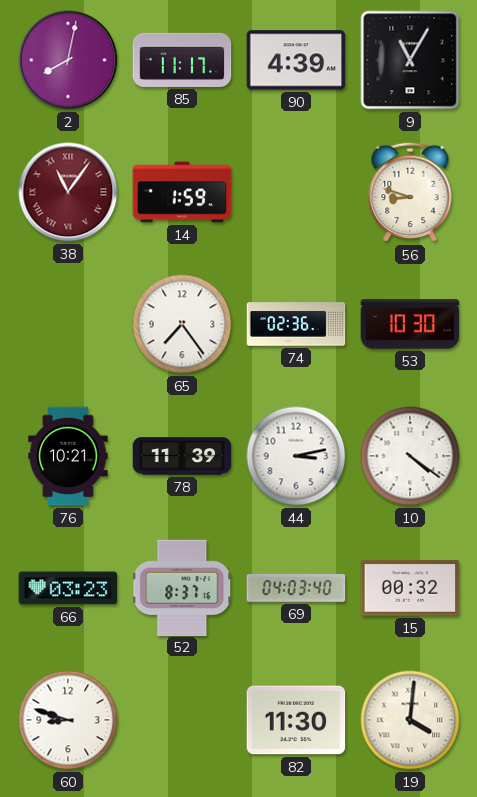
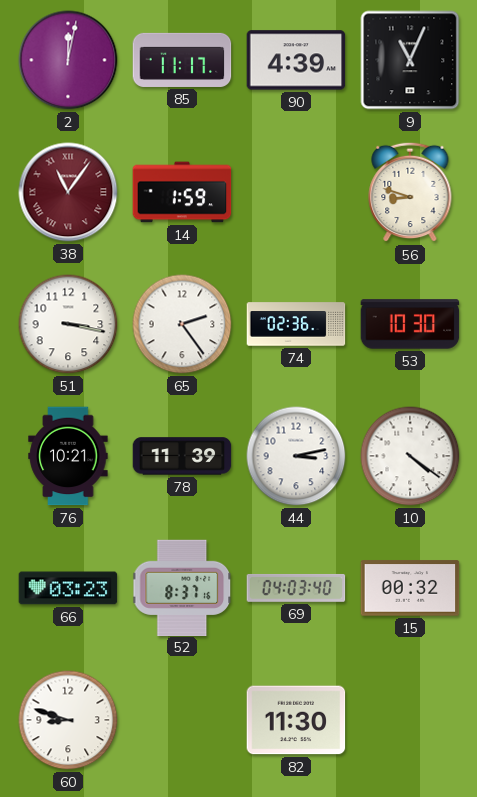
2: 8:02 -> 12:02 (68, 60)
9: 11:05 -> 11:04 (410, 60)
51: none -> 3:17 (68, 324)
65: 7:24 -> 2:24 (182, 324)
19: 4:01 -> none (410, 720)
